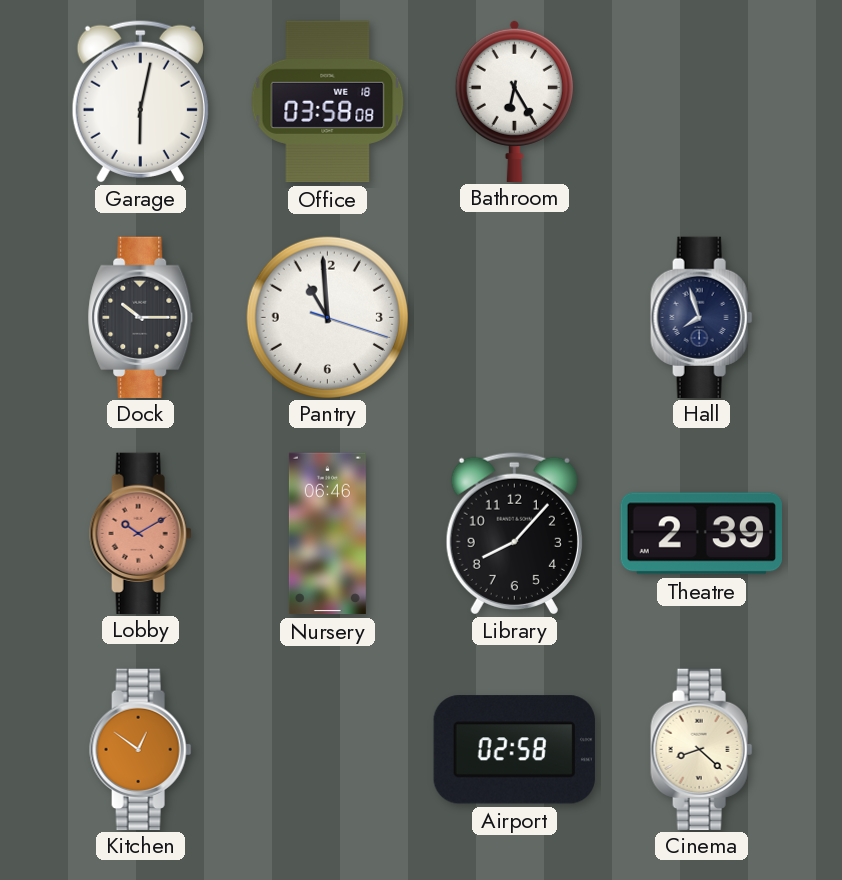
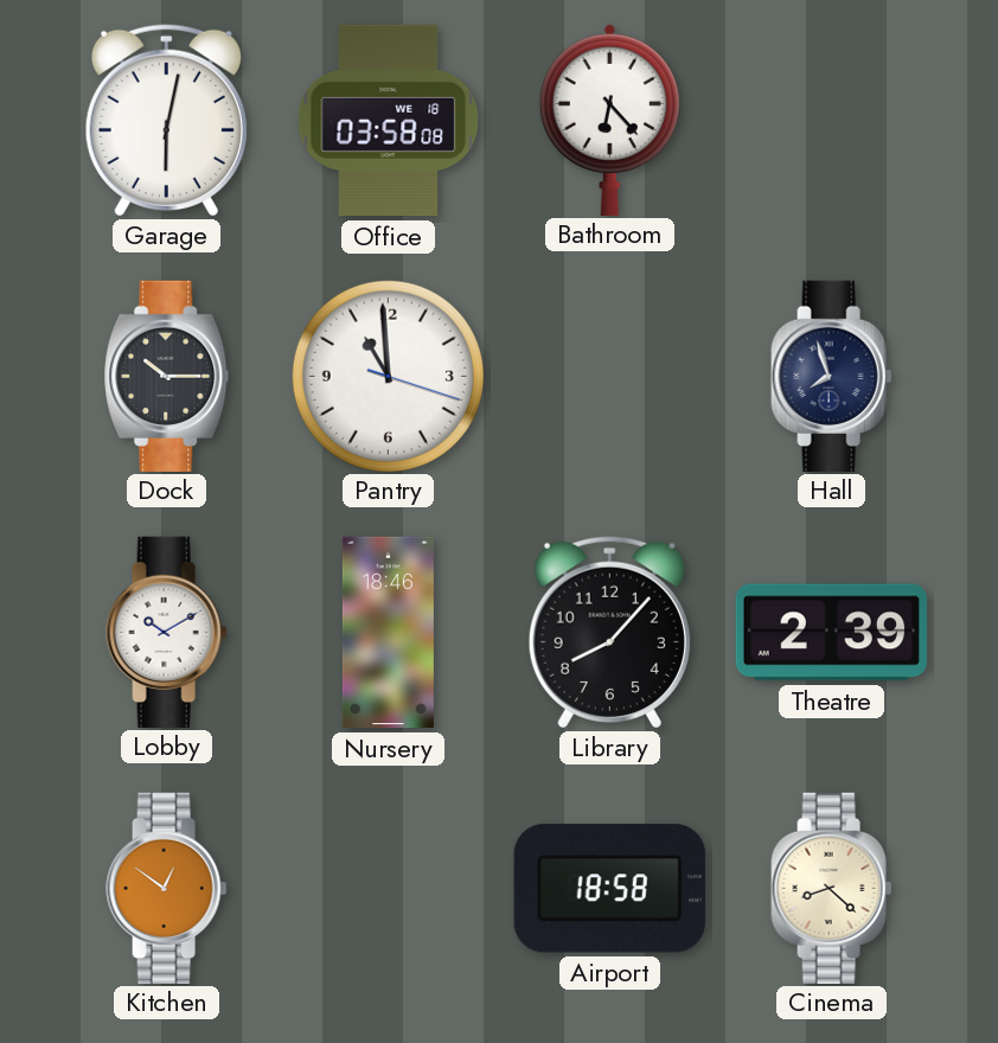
Bathroom: 6:25 -> 6:23 (609, 119)
Lobby dial: salmon -> white (167, 632)
Nursery: 06:46 -> 18:46 (388, 633)
Airport: 02:58 -> 18:58 (609, 889)
